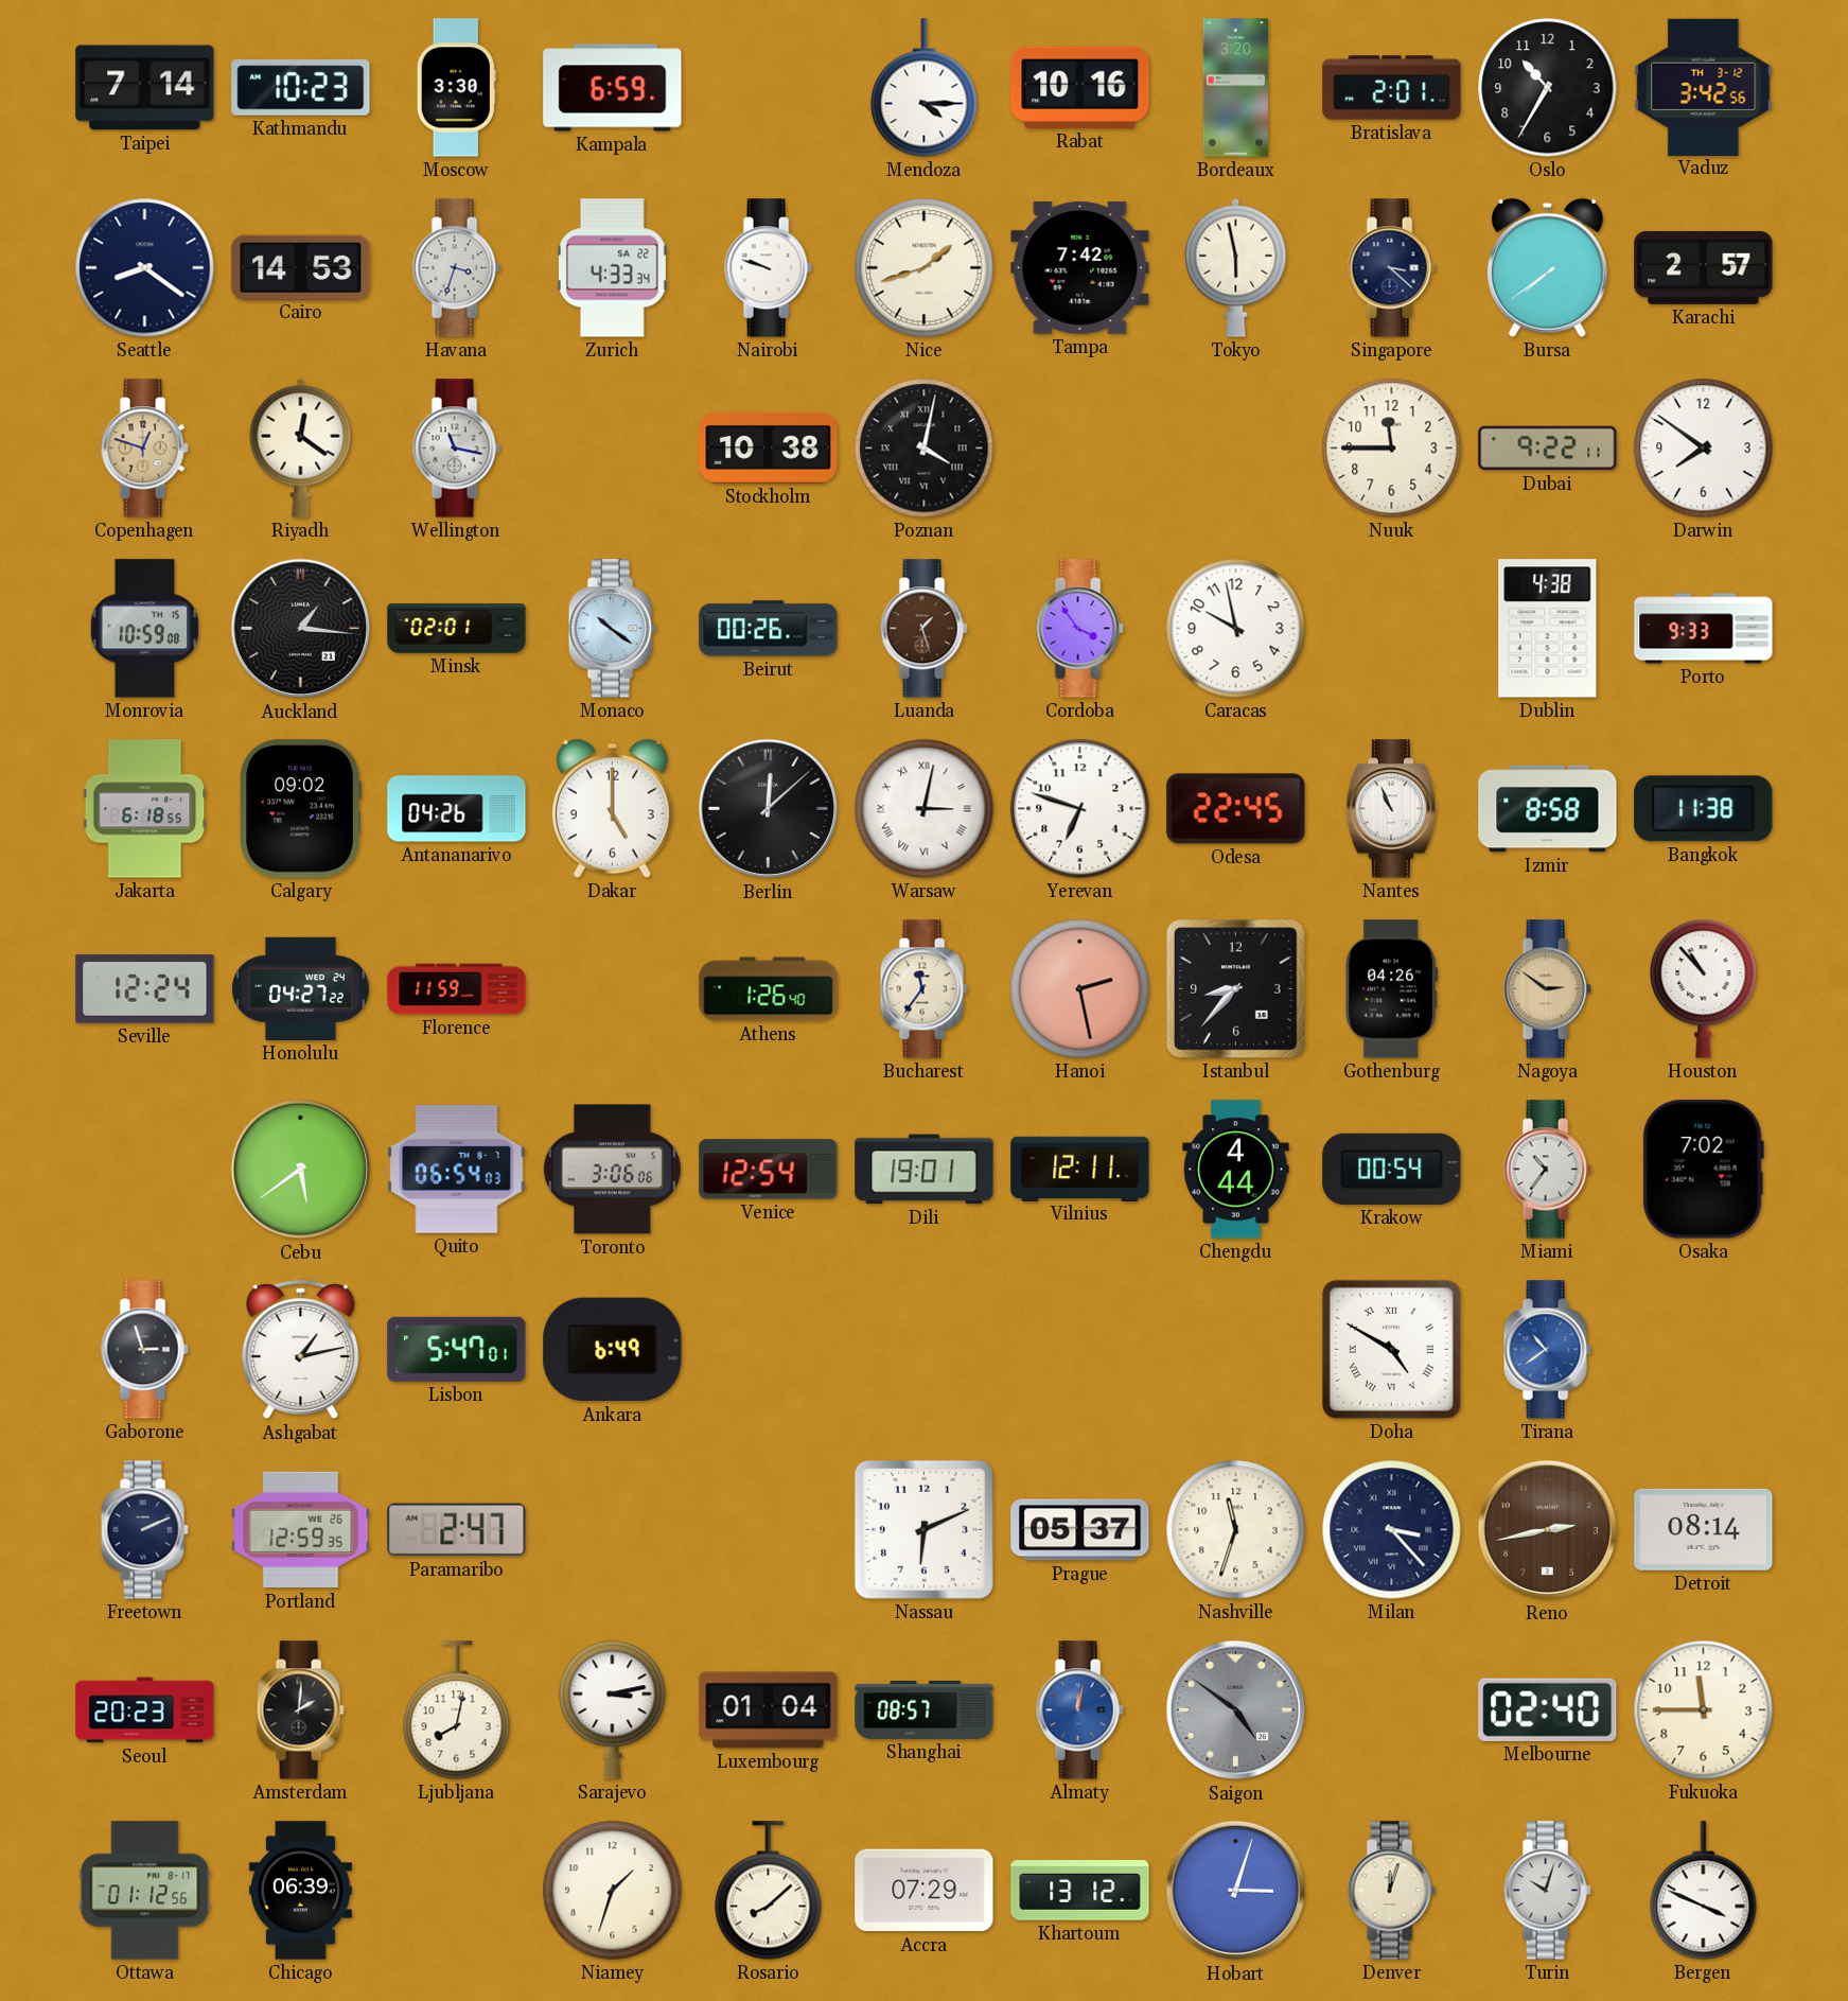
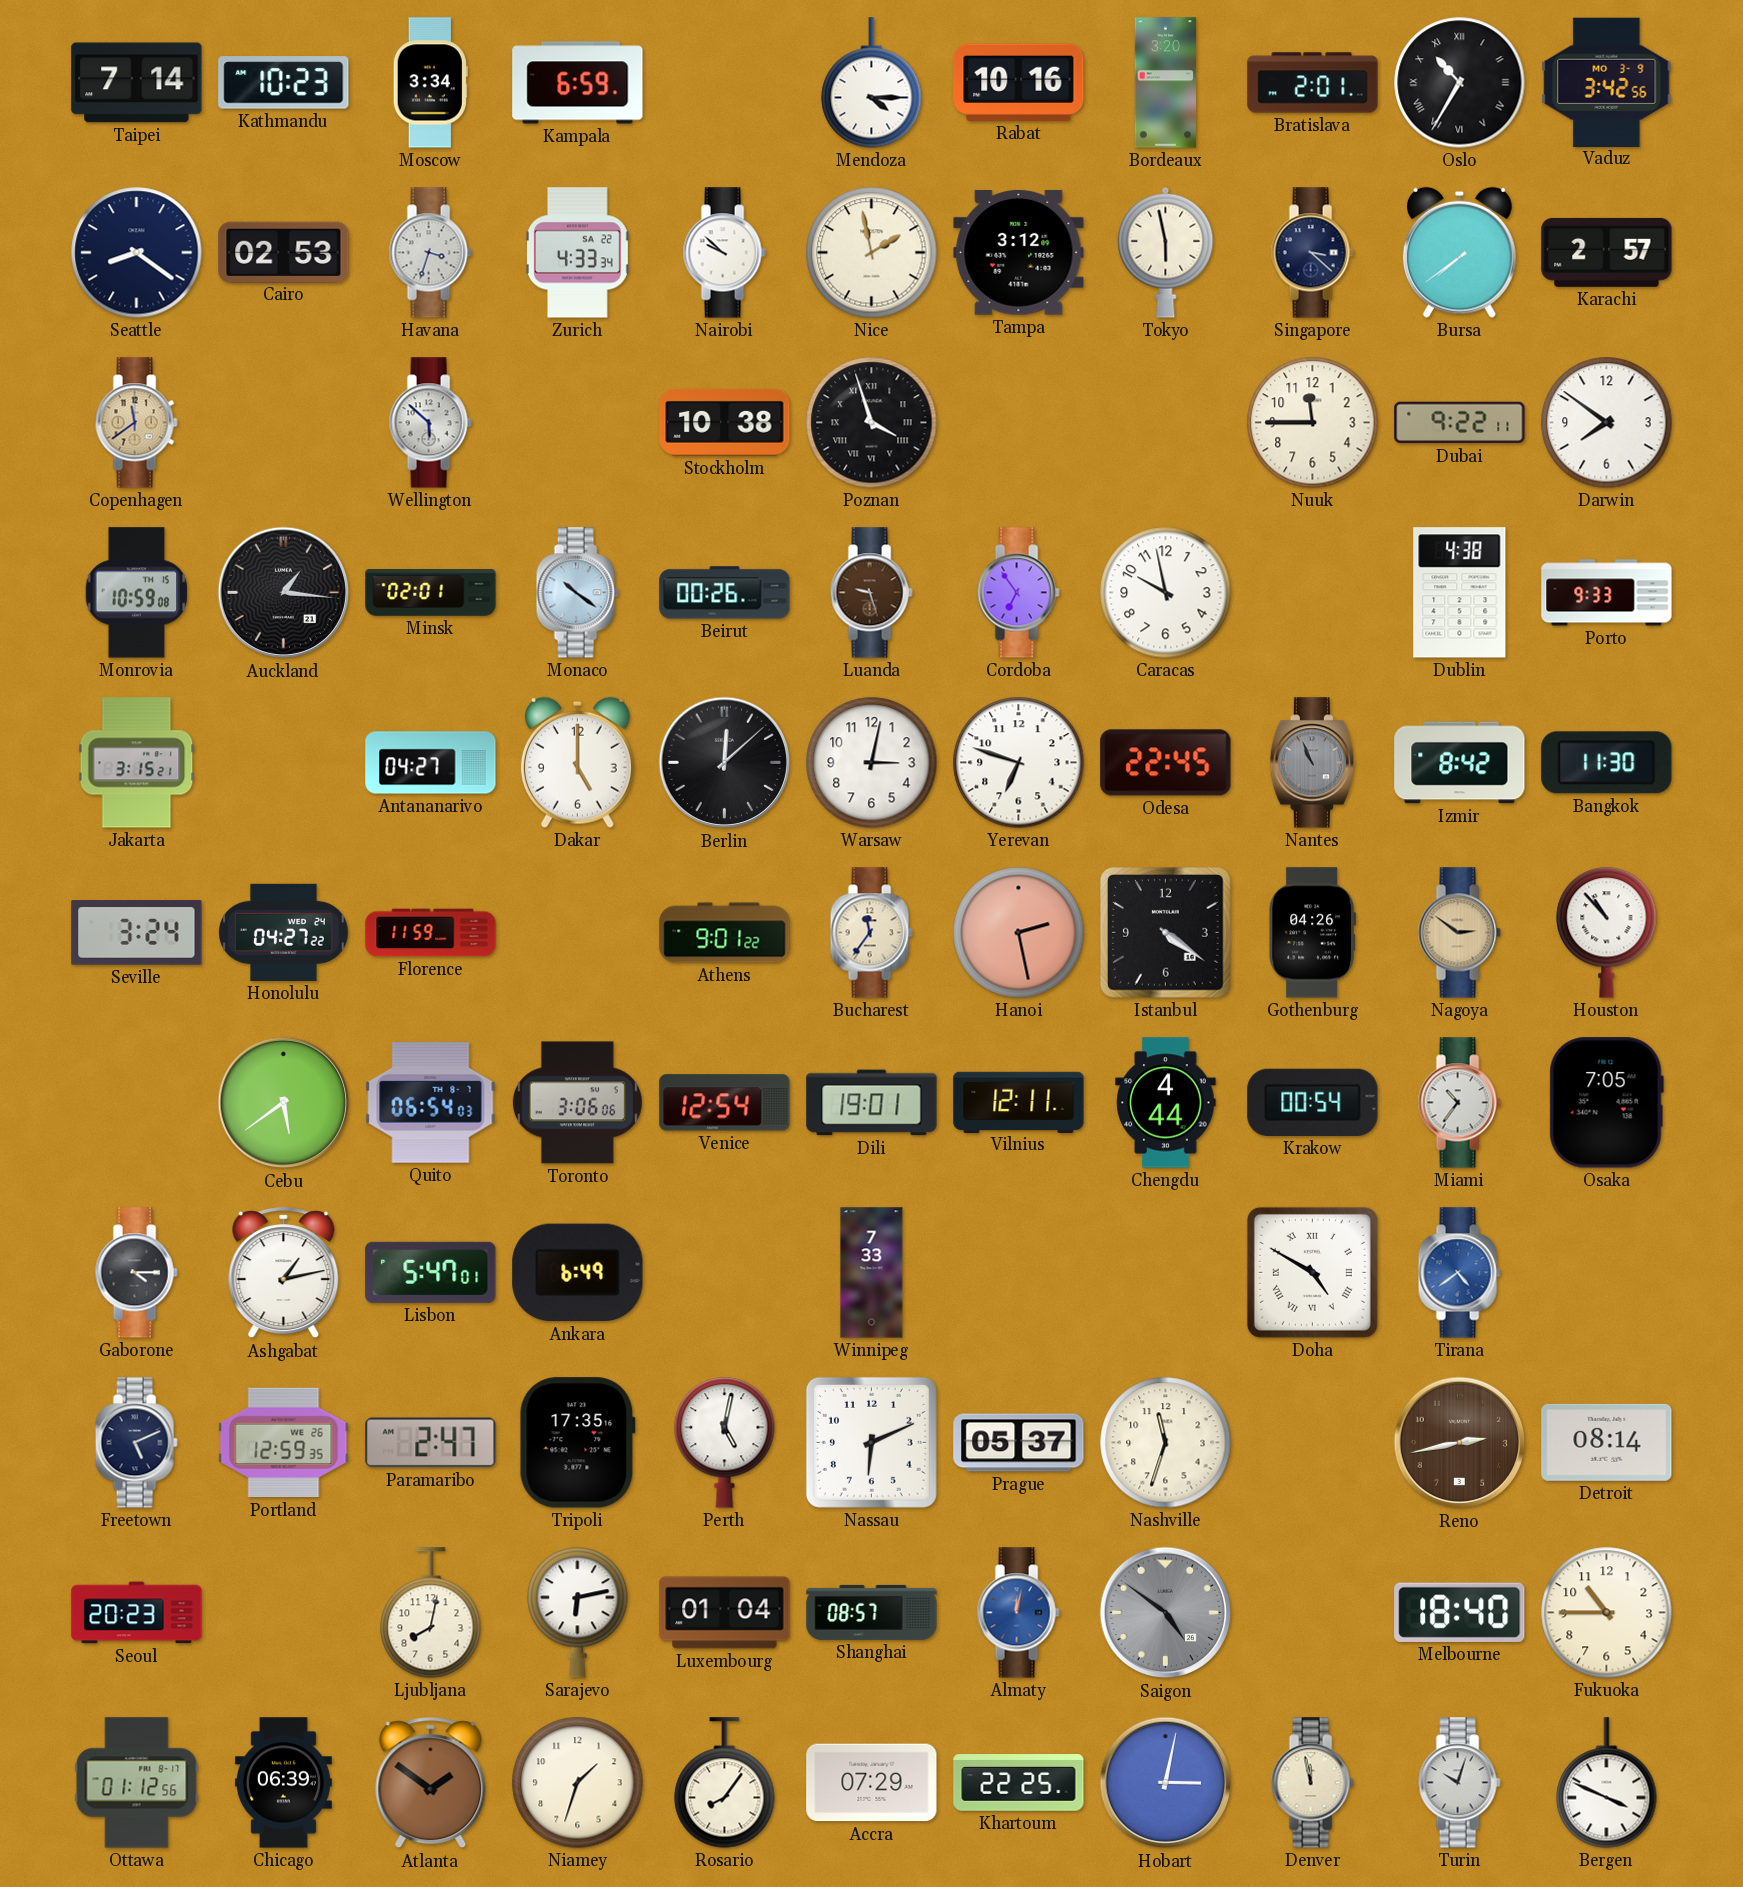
Moscow: 3:30 -> 3:34 (430, 83)
Oslo numerals: Arabic -> Roman (1460, 83)
Vaduz date: TH 3-12 -> MO 3-9 (1607, 82)
Cairo: 14:53 -> 02:53 (284, 252)
Nairobi: 9:48 -> 9:52 (724, 253)
Nice: 1:42 -> 1:58 (872, 253)
Tampa: 7:42 -> 3:12 (1019, 252)
Copenhagen: 12:48 -> 11:39 (136, 423)
Riyadh: 12:21 -> none (301, 447)
Wellington: 11:17 -> 5:52 (430, 423)
Poznan: 4:02 -> 3:57 (872, 423)
Luanda: 1:27 -> 9:27 (871, 593)
Cordoba: 3:54 -> 6:54 (1018, 593)
Jakarta: 6:18 -> 3:15 (137, 763)
Calgary: 09:02 -> none (300, 809)
Antananarivo: 04:26 -> 04:27 (431, 763)
Warsaw numerals: Roman -> Arabic (872, 763)
Nantes dial: white -> grey (1312, 763)
Izmir: 8:58 -> 8:42 (1460, 763)
Bangkok: 11:38 -> 11:30 (1607, 763)
Seville: 12:24 -> 3:24 (137, 933)
Athens: 1:26 -> 9:01 (725, 933)
Istanbul: 8:37 -> 4:21 (1166, 933)
Osaka: 7:02 -> 7:05 (1606, 1103)
Gaborone: 2:57 -> 4:15 (136, 1273)
Winnipeg: none -> 7:33 (872, 1273)
Tirana: 10:39 -> 4:39 (1459, 1273)
Freetown: 2:11 -> 5:11 (136, 1443)
Tripoli: none -> 17:35 (577, 1443)
Perth: none -> 5:02 (725, 1443)
Milan: 3:23 -> none (1392, 1530)
Amsterdam: 2:01 -> none (300, 1710)
Sarajevo: 3:13 -> 6:13 (578, 1613)
Melbourne: 02:40 -> 18:40 (1460, 1612)
Fukuoka: 11:45 -> 10:45 (1607, 1613)
Atlanta: none -> 1:51 (431, 1783)
Rosario: 8:08 -> 8:06 (725, 1783)
Khartoum: 13:12 -> 22:25 (1019, 1783)
Hobart: 3:03 -> 3:02 (1166, 1783)
Denver: 12:03 -> 11:58 (1312, 1783)
